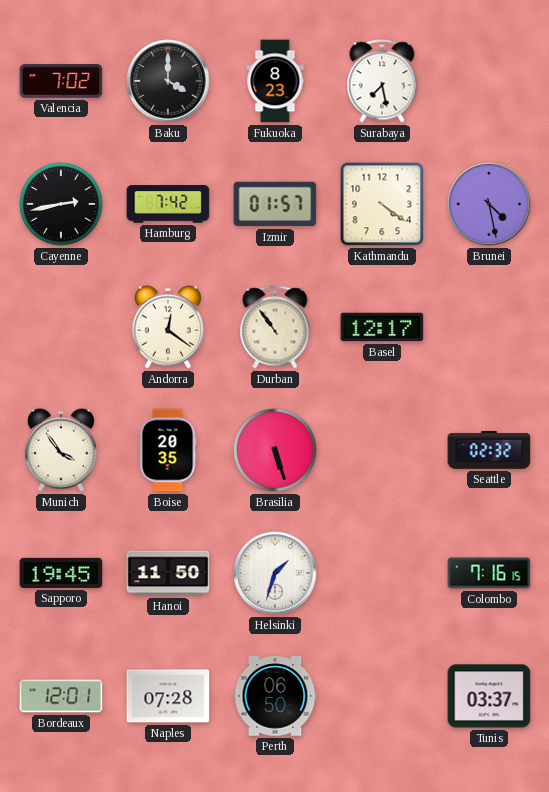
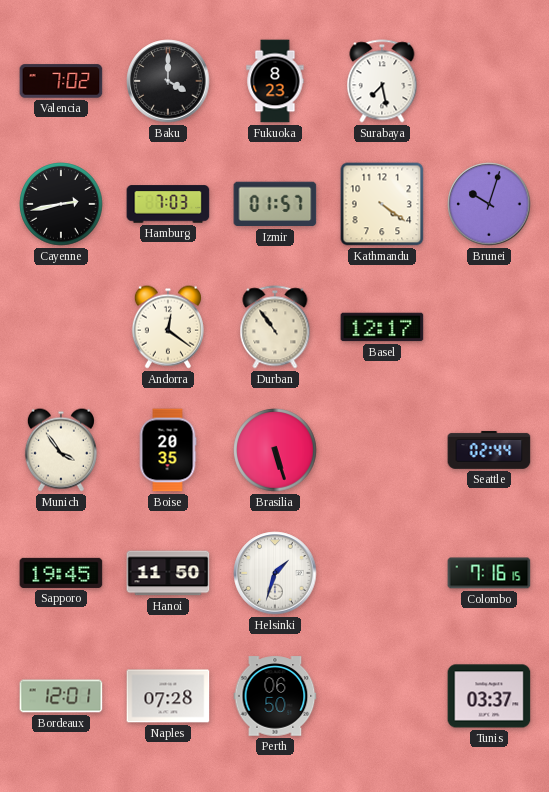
Hamburg: 7:42 -> 7:03 (168, 204)
Brunei: 4:28 -> 10:03 (489, 204)
Seattle: 02:32 -> 02:44 (489, 450)
